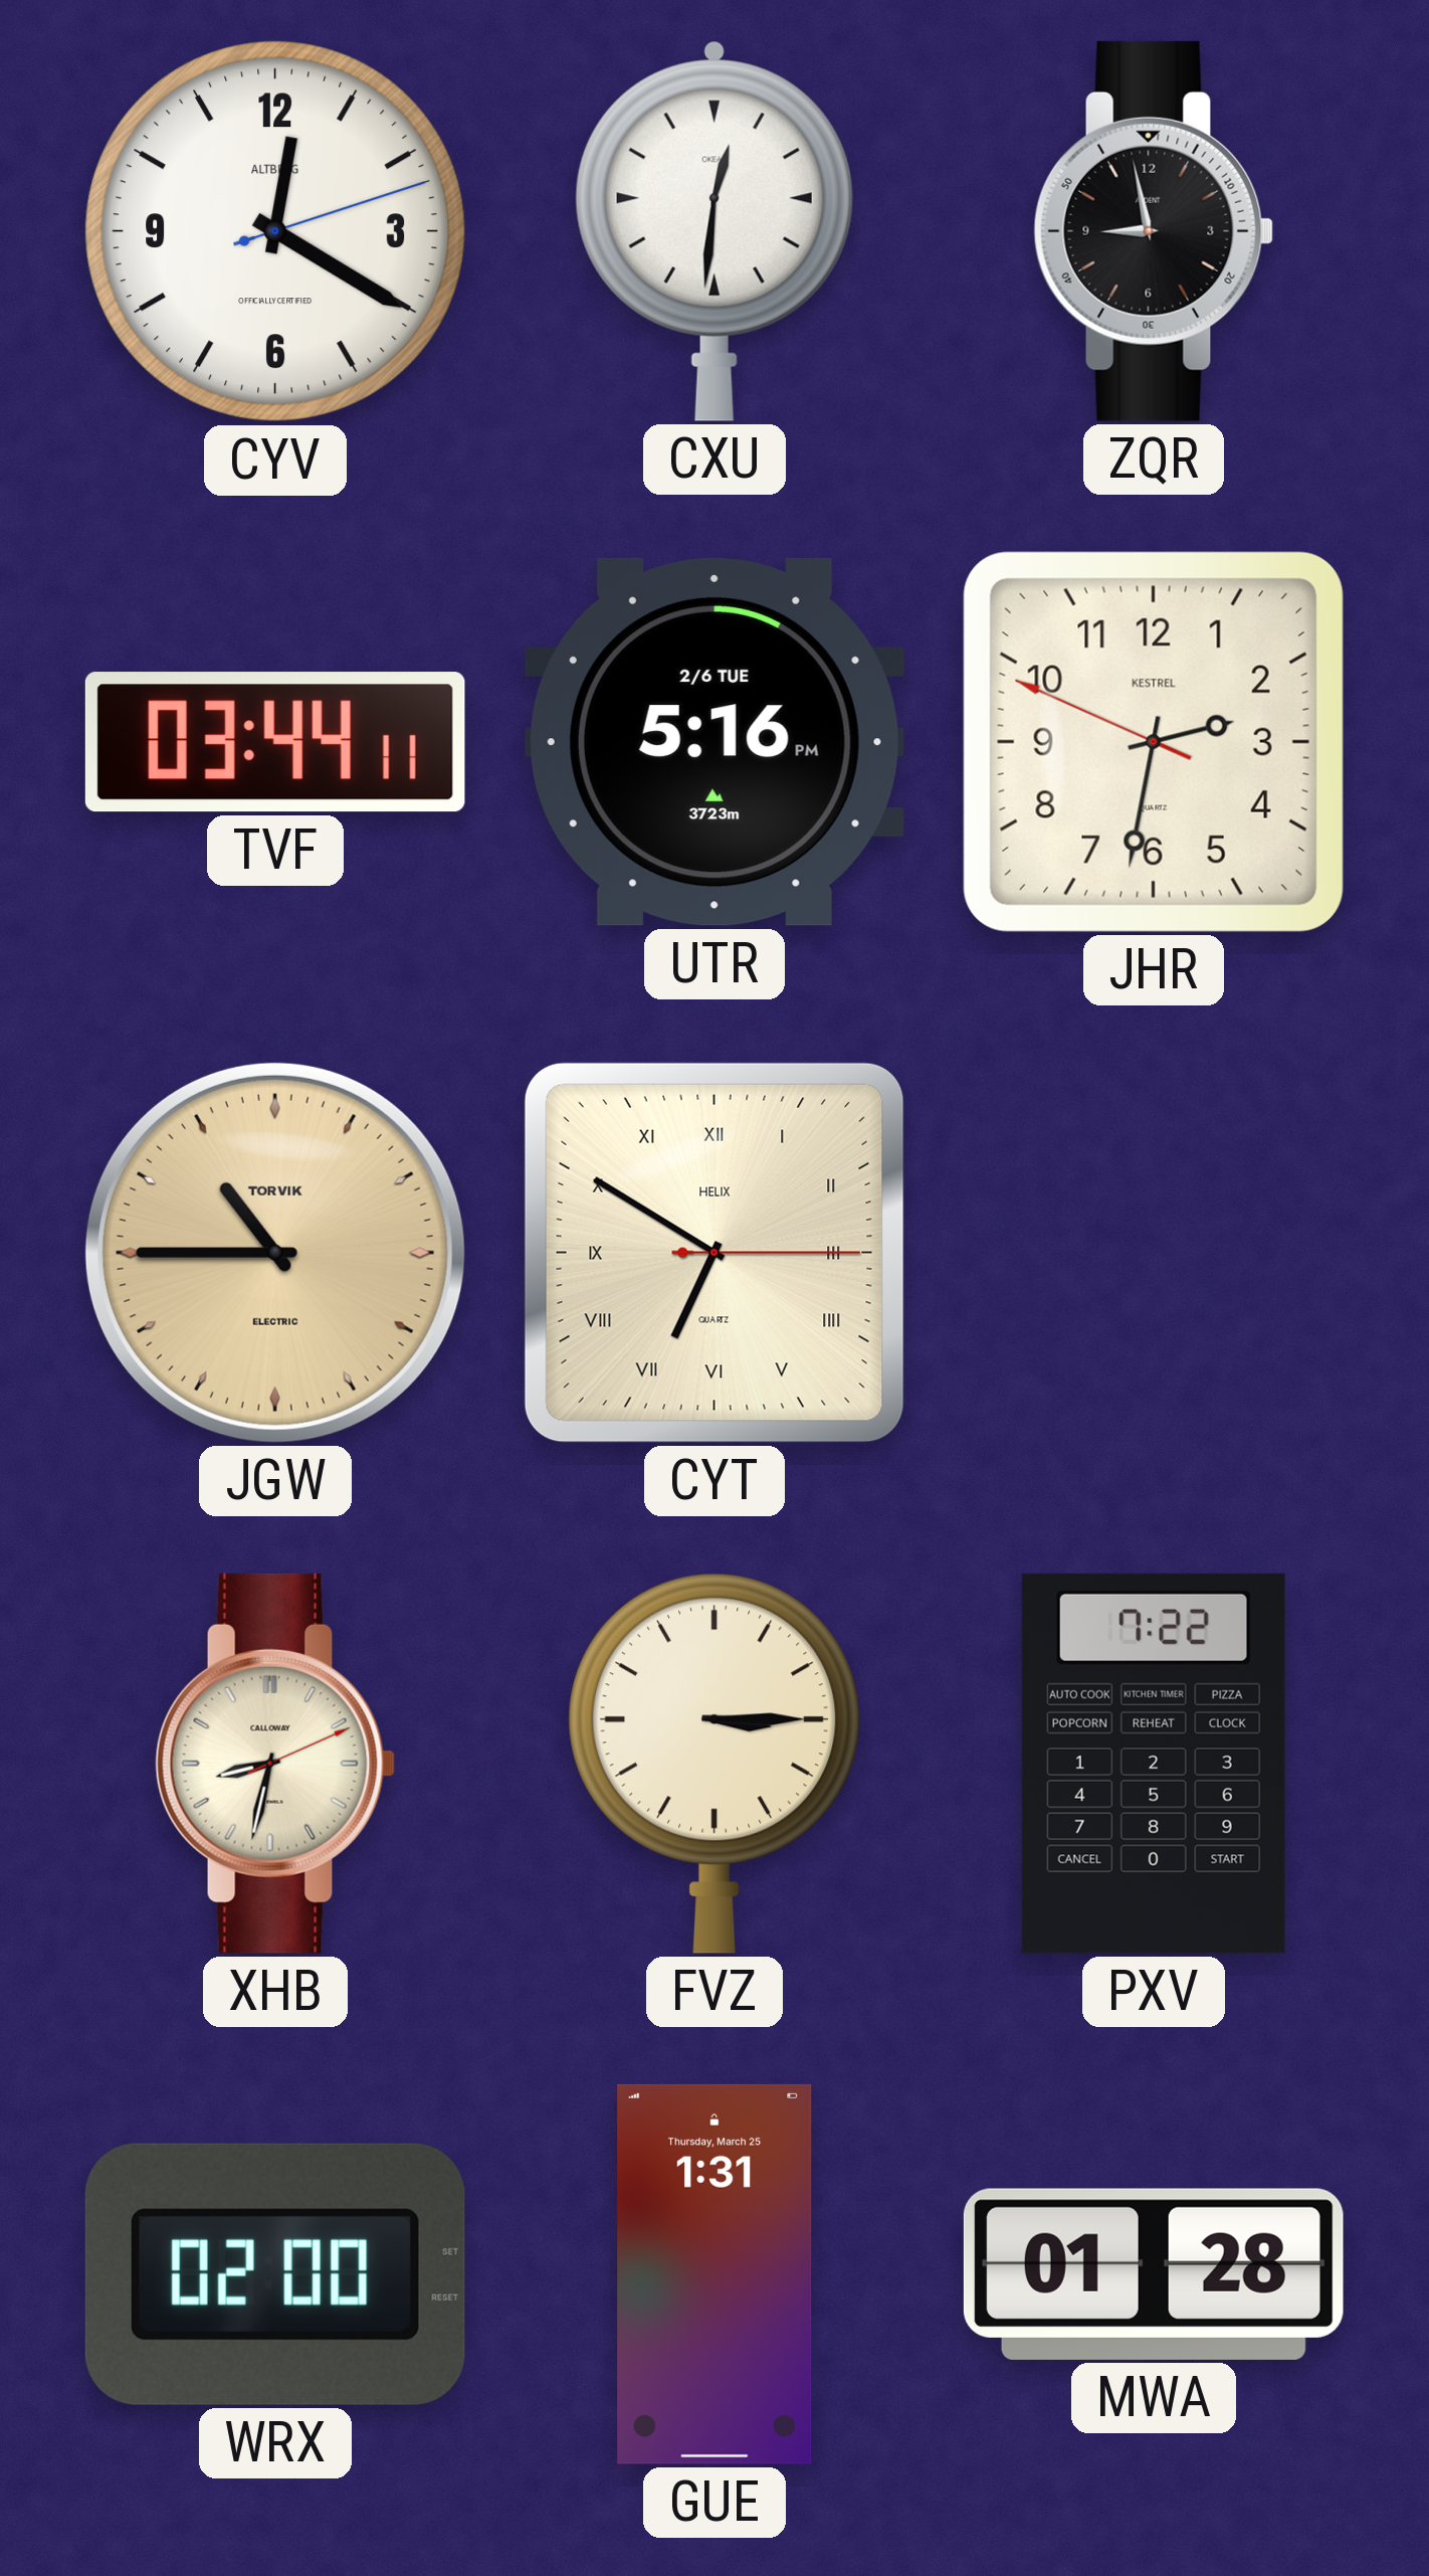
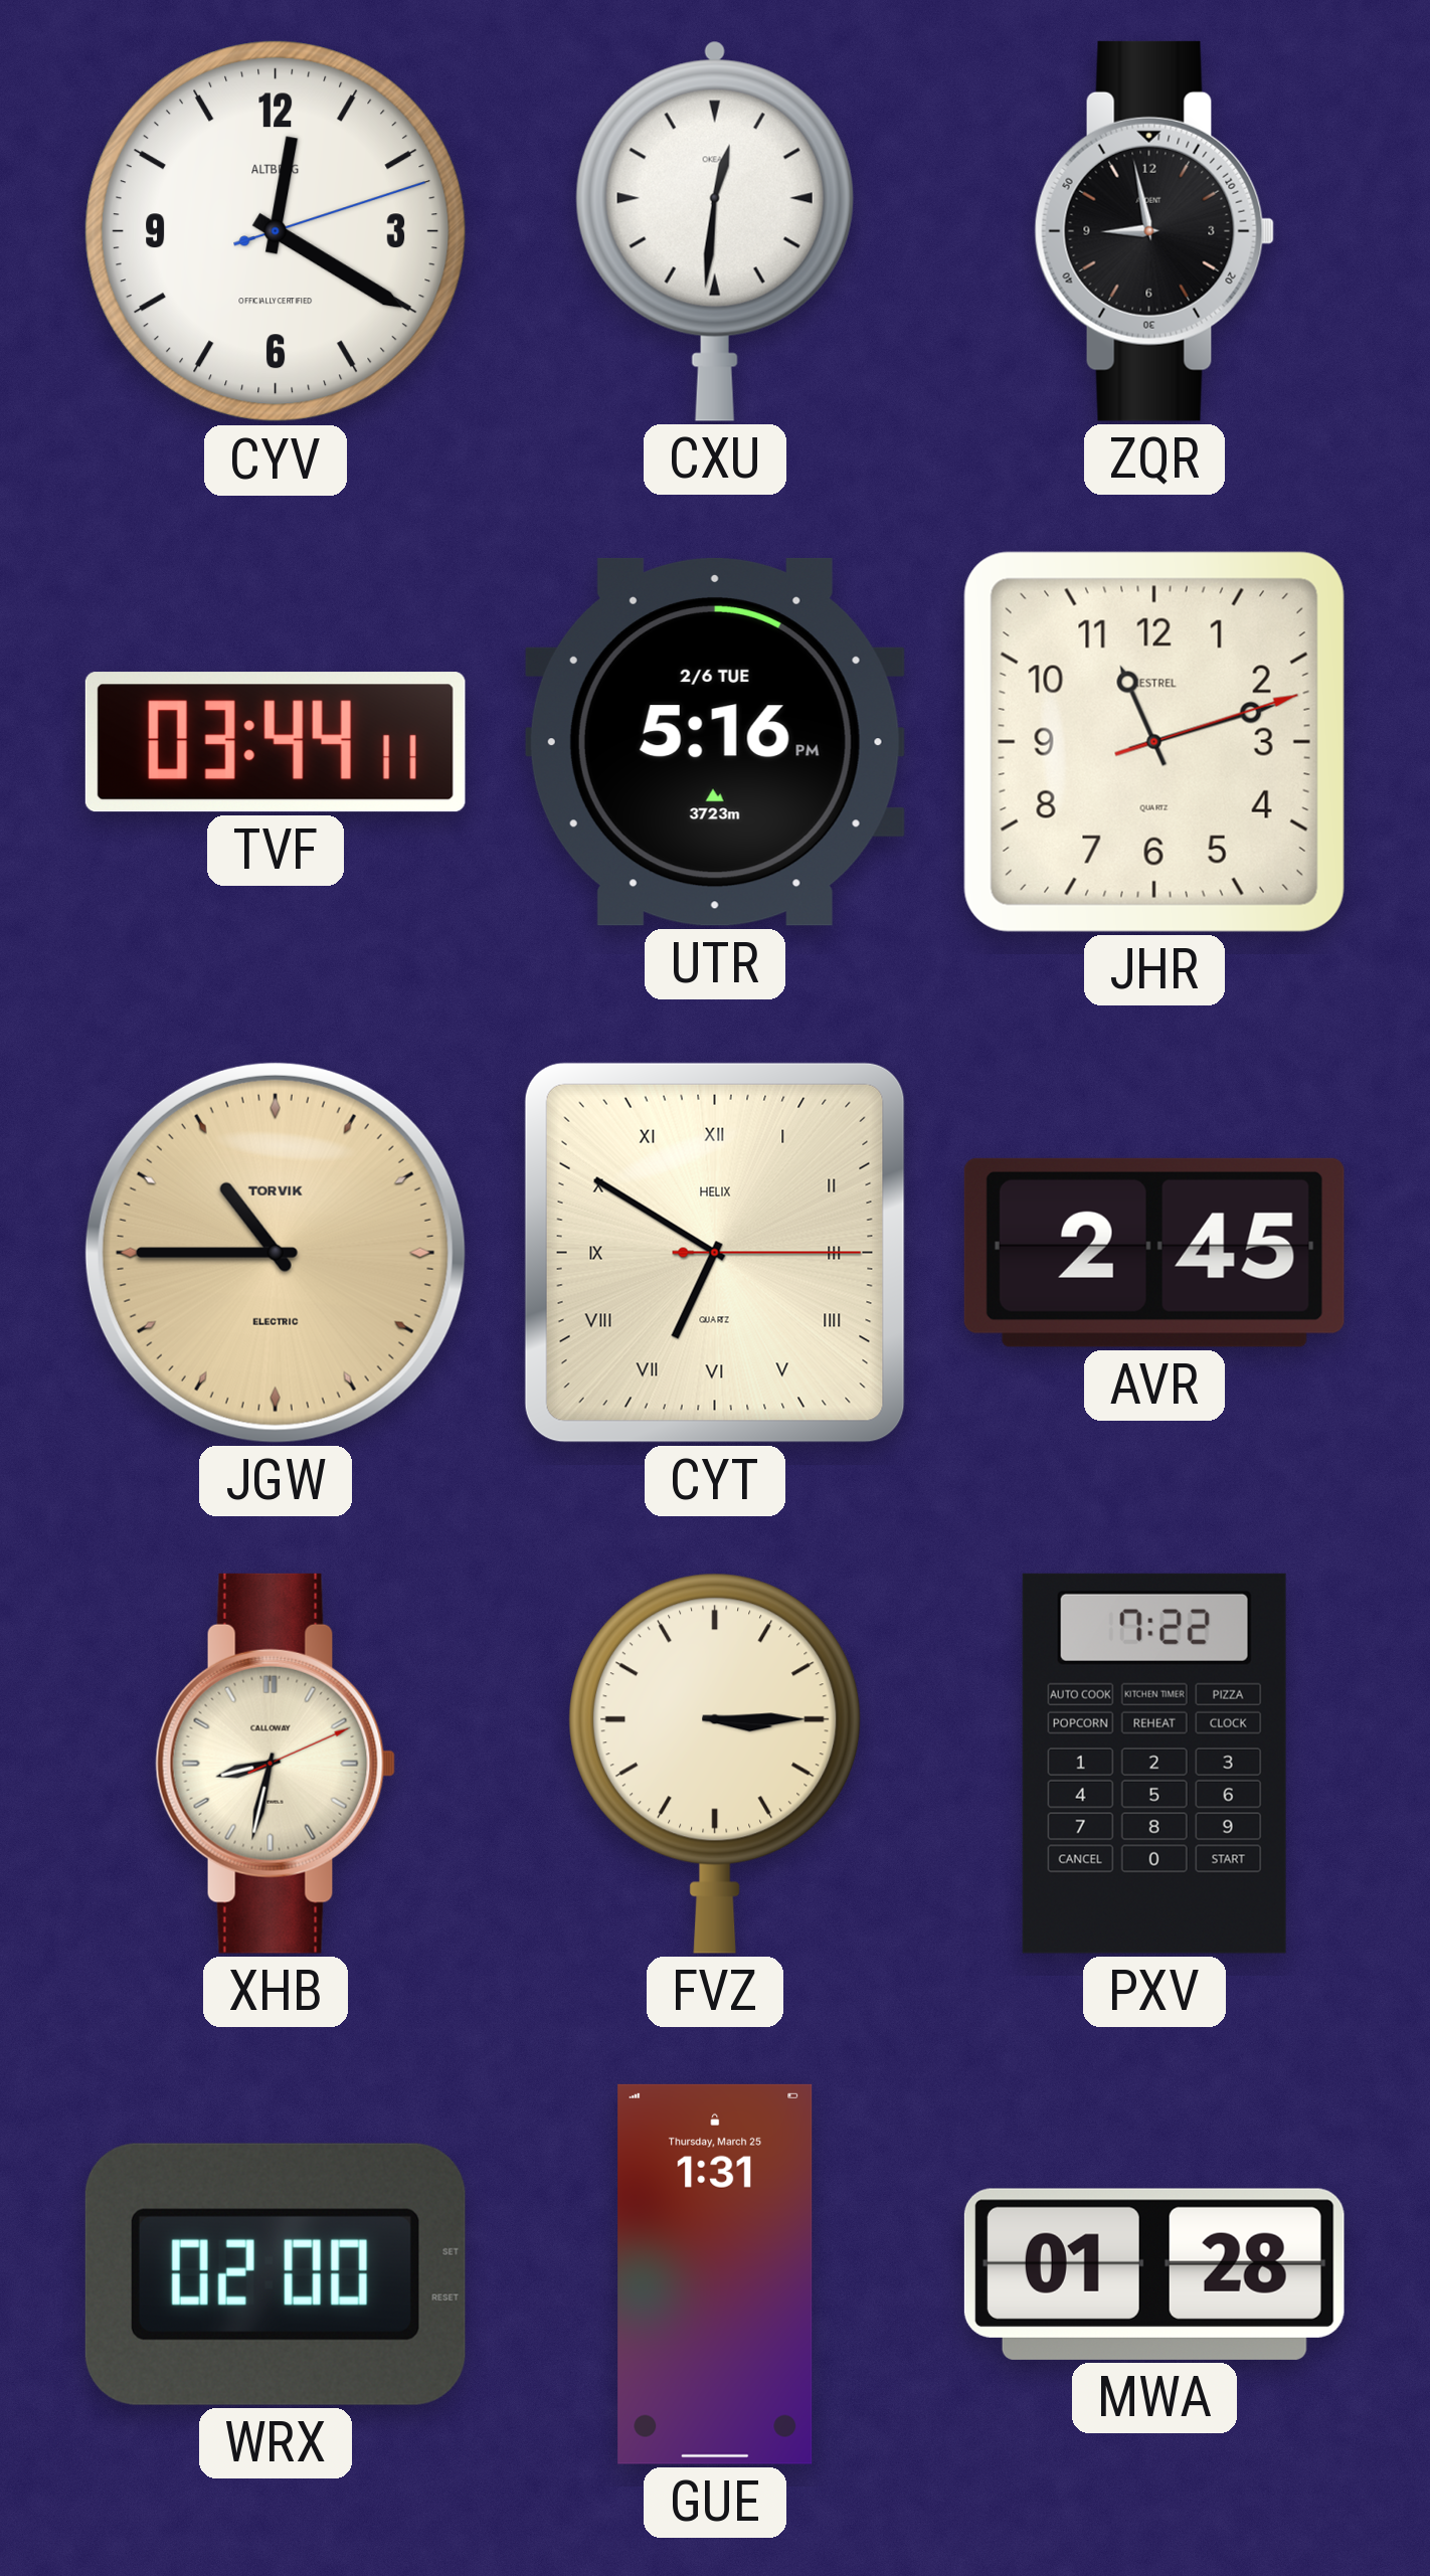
JHR: 2:31 -> 11:12 (1154, 742)
AVR: none -> 2:45 (1154, 1253)
